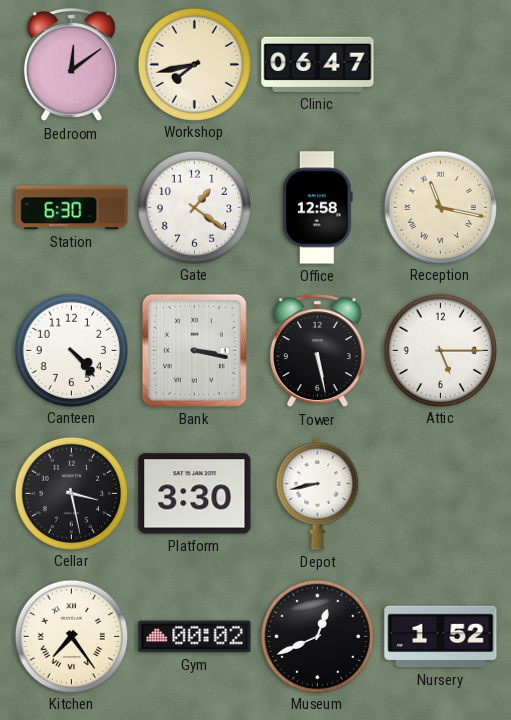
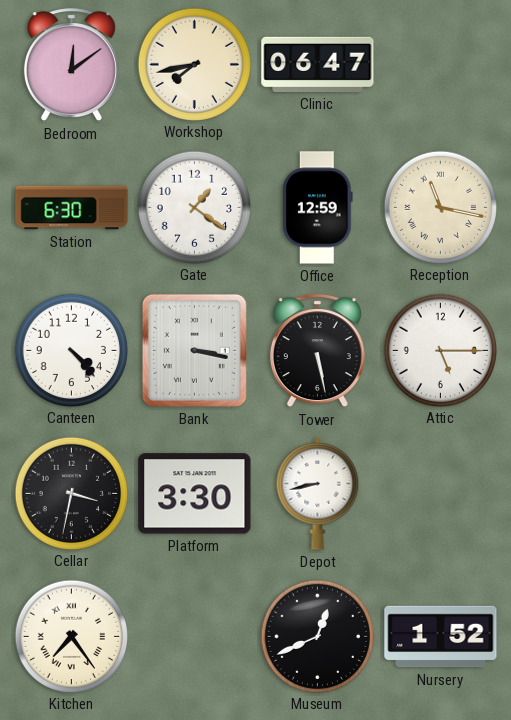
Office: 12:58 -> 12:59 (318, 208)
Cellar: 3:28 -> 3:32 (71, 493)
Gym: 00:02 -> none (195, 637)
